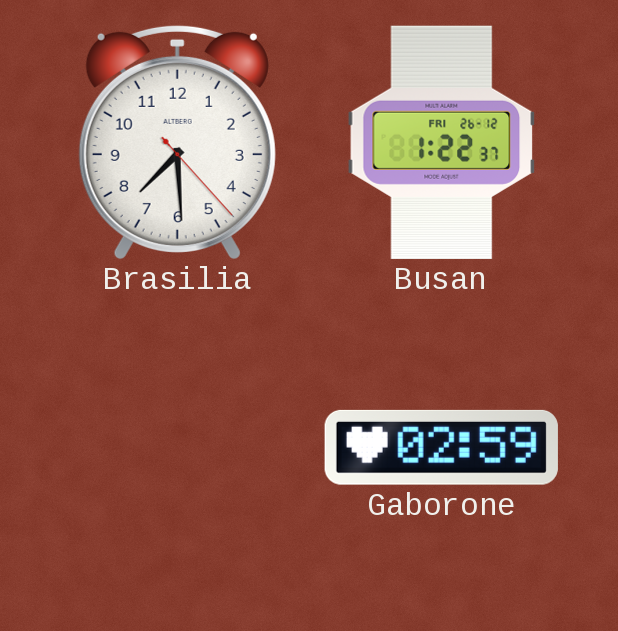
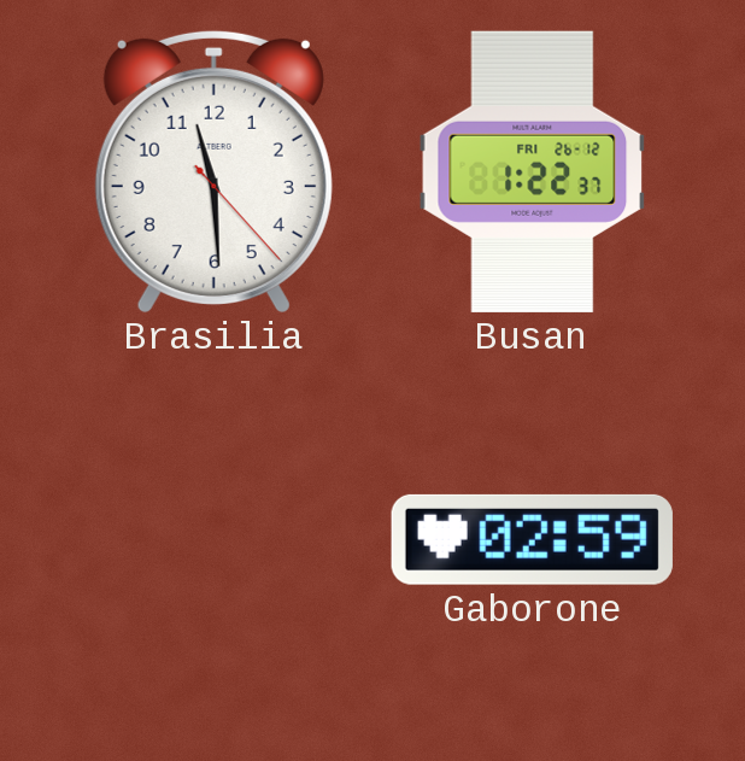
Brasilia: 7:29 -> 11:29 (213, 171)
